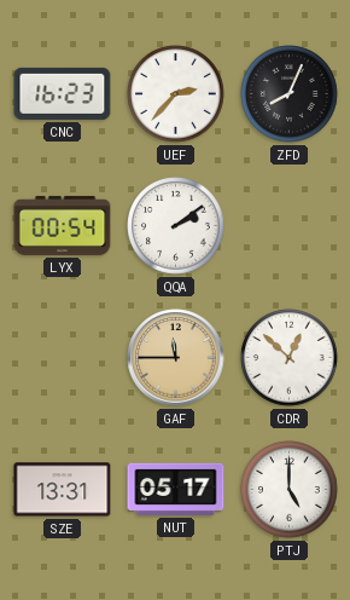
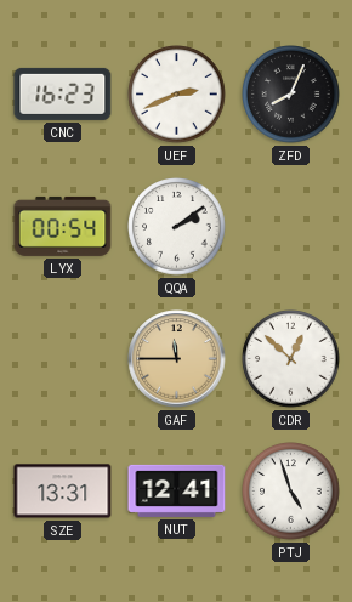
UEF: 2:37 -> 2:41 (177, 95)
NUT: 05:17 -> 12:41 (177, 490)
PTJ: 5:00 -> 4:57 (291, 492)
